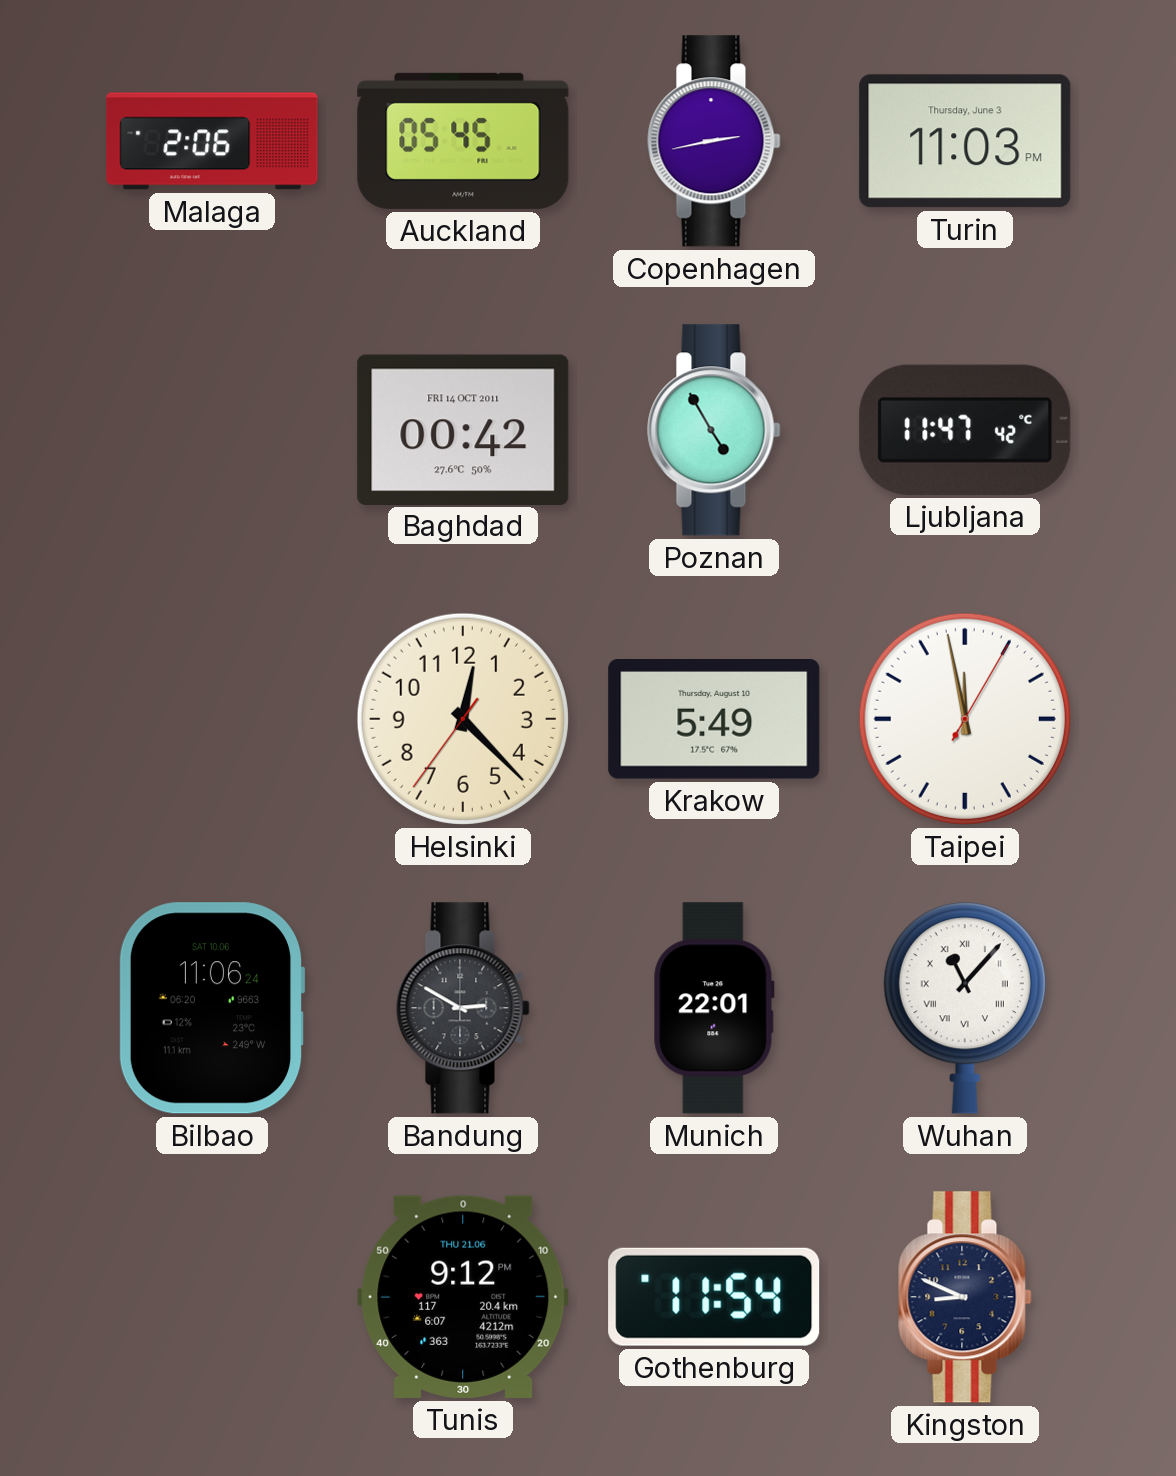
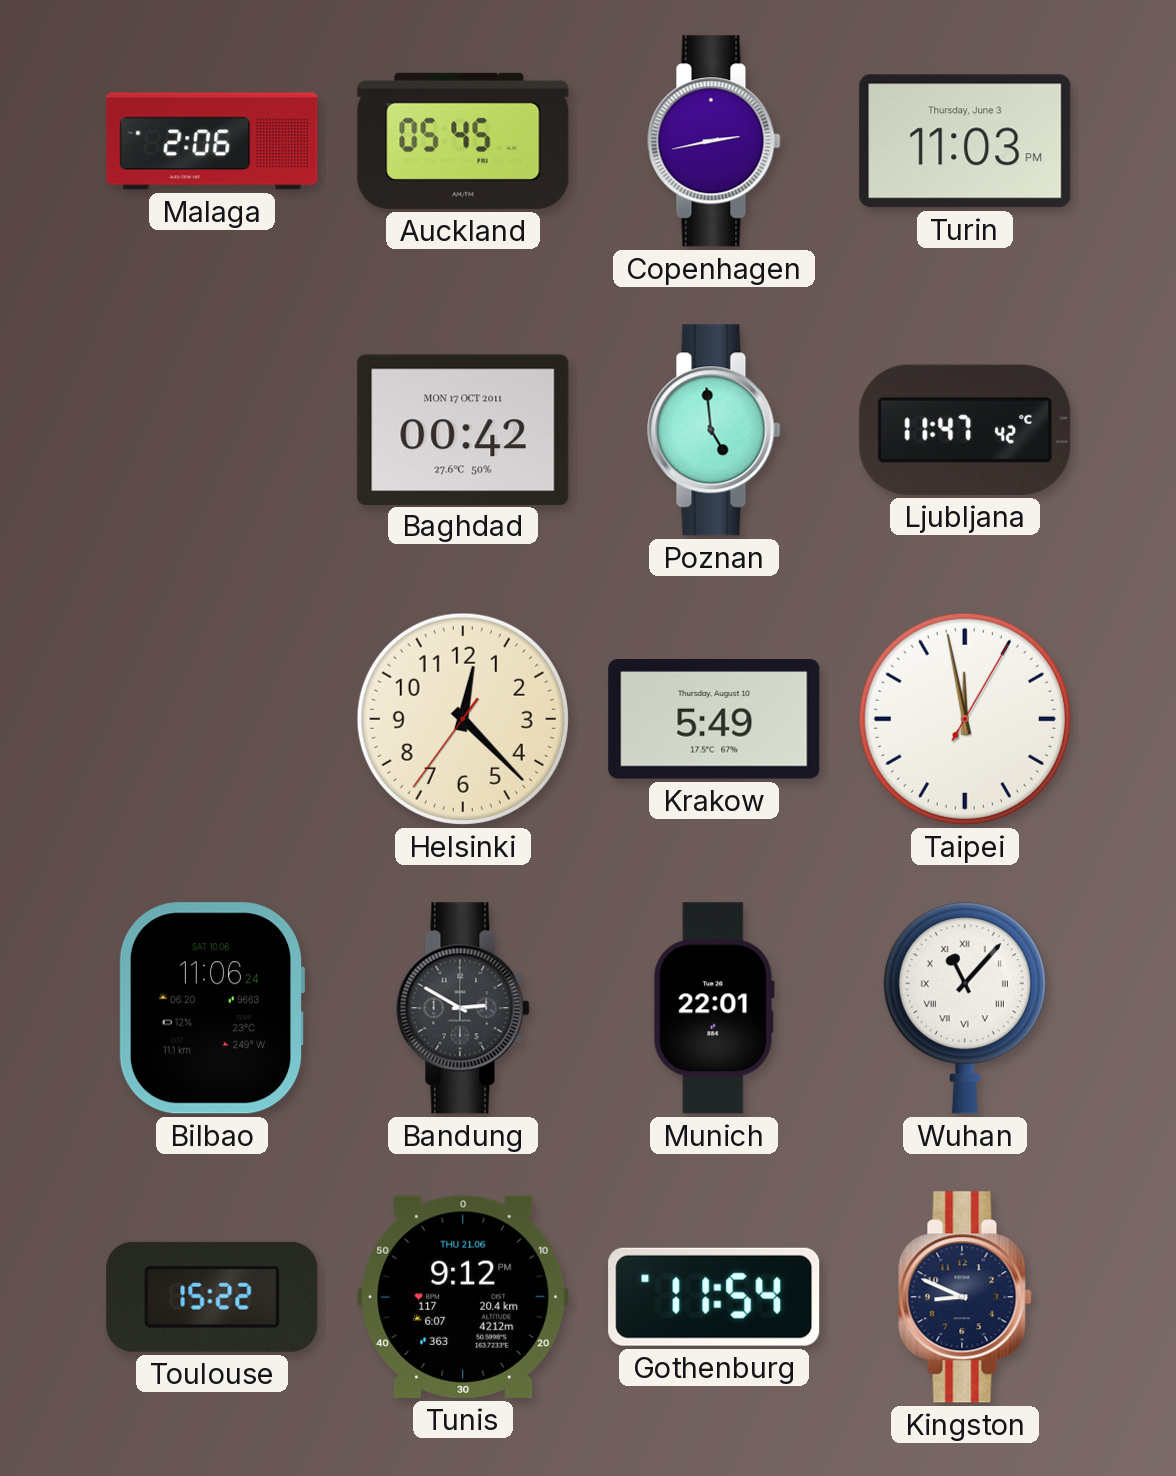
Baghdad date: FRI 14 OCT 2011 -> MON 17 OCT 2011 (463, 429)
Poznan: 4:55 -> 4:59 (714, 430)
Toulouse: none -> 15:22 (212, 1297)
